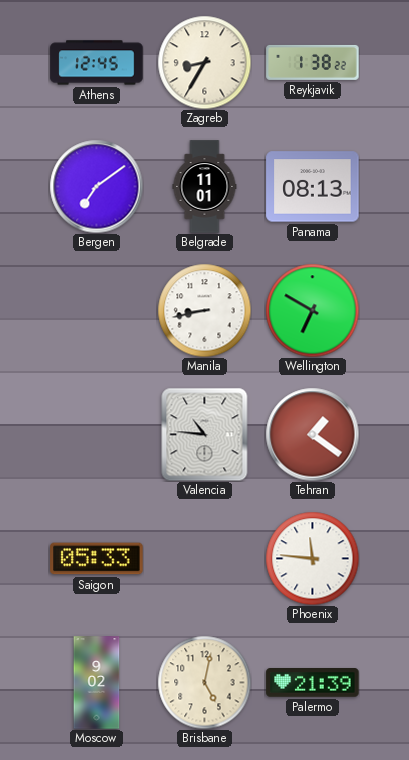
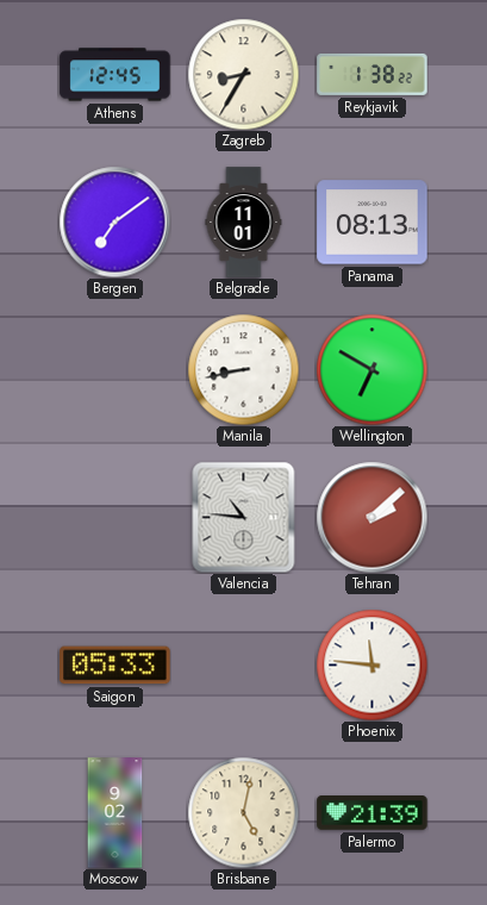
Tehran: 1:21 -> 2:08 (372, 517)
